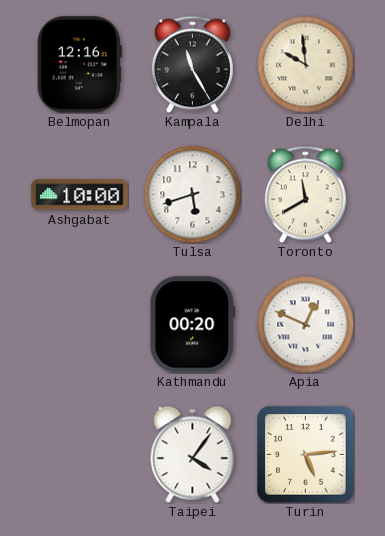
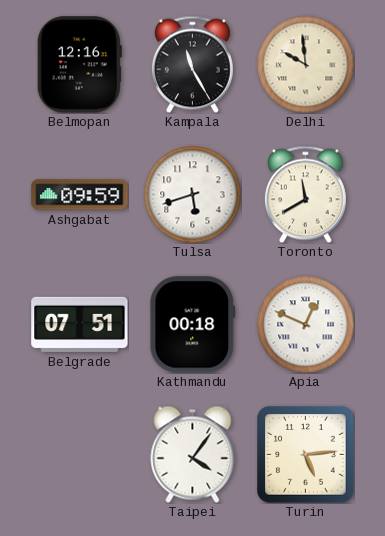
Ashgabat: 10:00 -> 09:59 (80, 195)
Belgrade: none -> 07:51 (80, 324)
Kathmandu: 00:20 -> 00:18 (193, 325)
